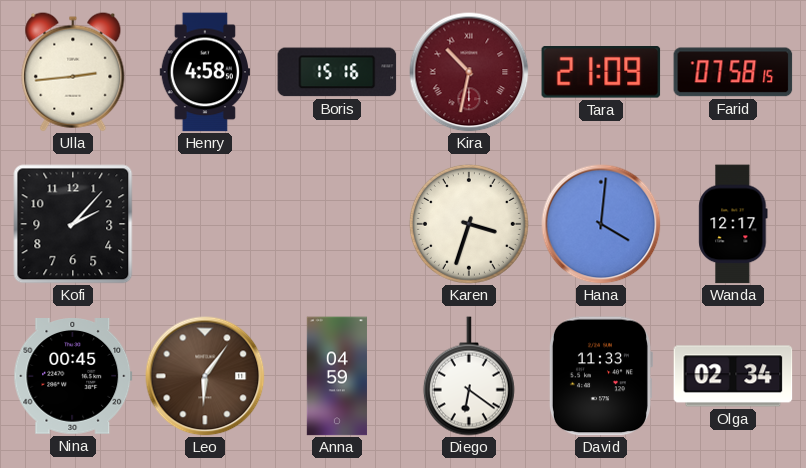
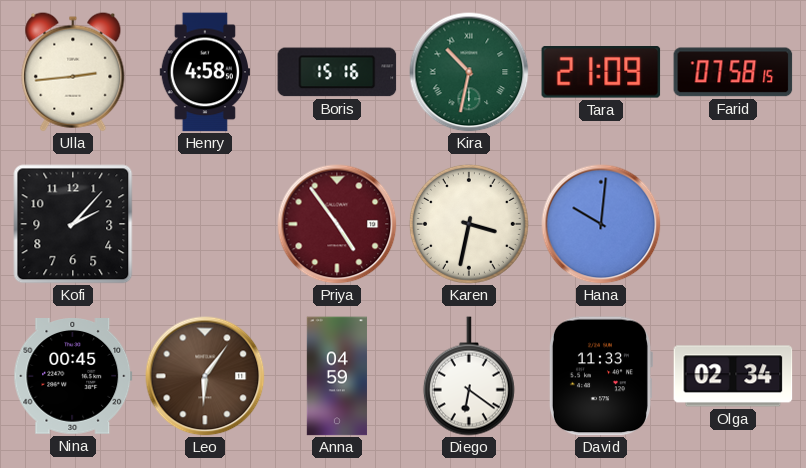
Kira dial: burgundy -> green (469, 72)
Priya: none -> 4:54 (337, 224)
Karen: 3:33 -> 3:32 (469, 224)
Hana: 4:01 -> 10:01 (601, 224)
Wanda: 12:17 -> none (733, 224)
